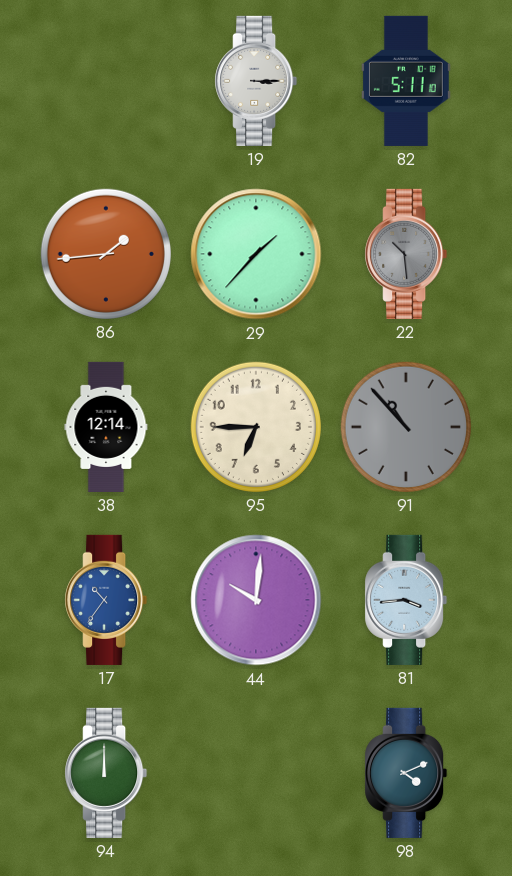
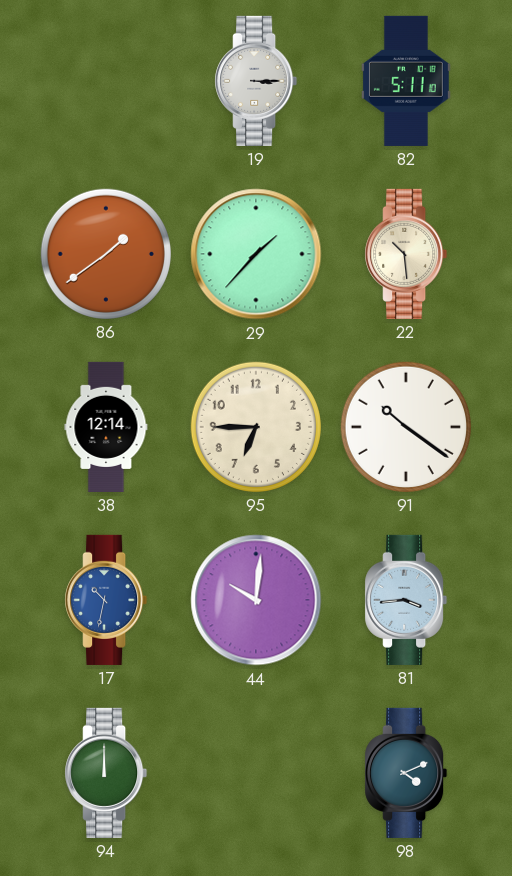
86: 1:44 -> 1:39 (106, 254)
22 dial: grey -> cream (406, 254)
91: 10:53 -> 10:21 (406, 427)
91 dial: grey -> white (406, 427)
17: 10:36 -> 10:32 (106, 600)
